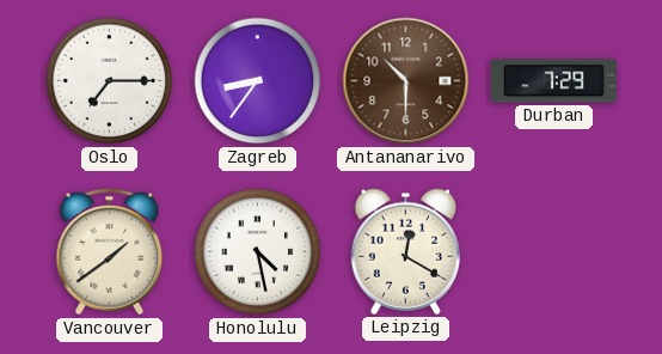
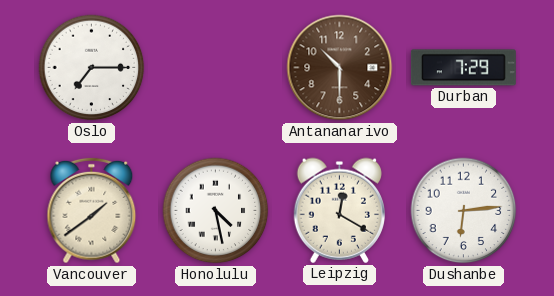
Zagreb: 8:36 -> none (258, 81)
Dushanbe: none -> 6:14 (464, 211)
